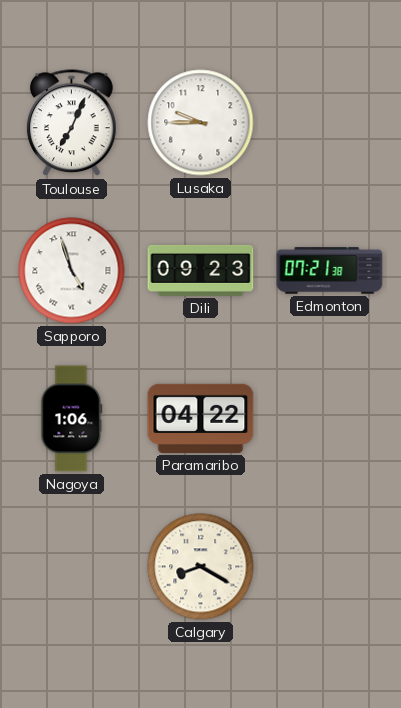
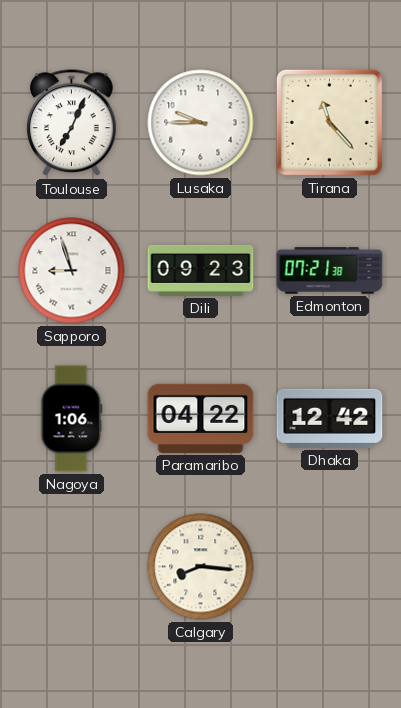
Tirana: none -> 11:23 (329, 122)
Sapporo: 4:57 -> 8:57 (72, 271)
Dhaka: none -> 12:42 (330, 418)
Calgary: 8:20 -> 8:16 (201, 567)
